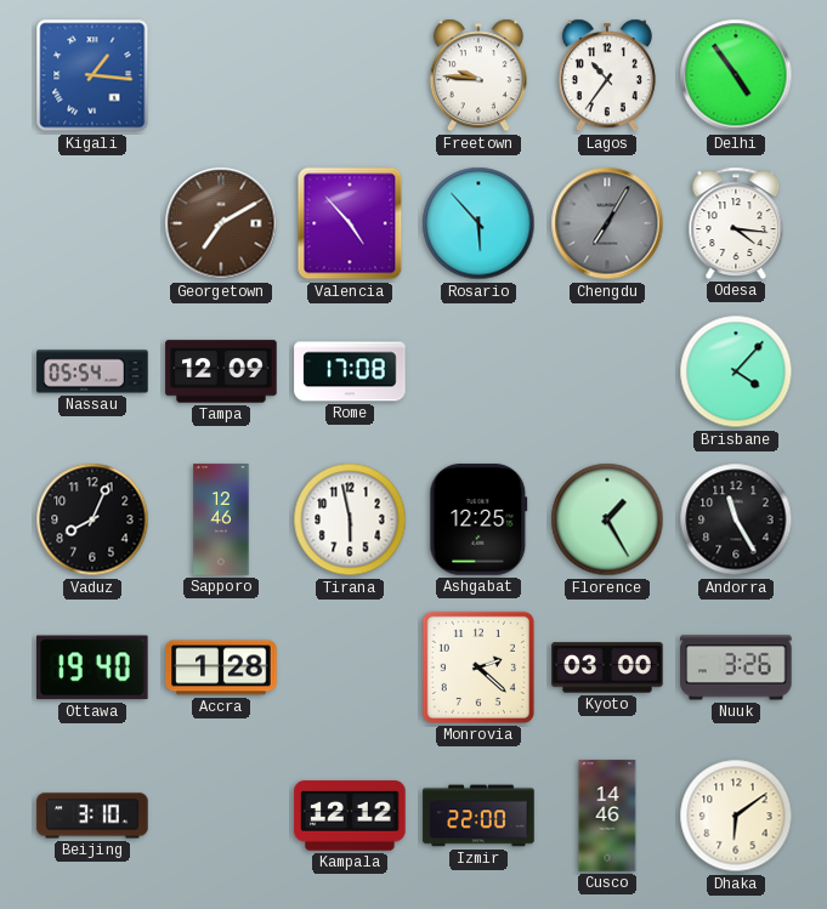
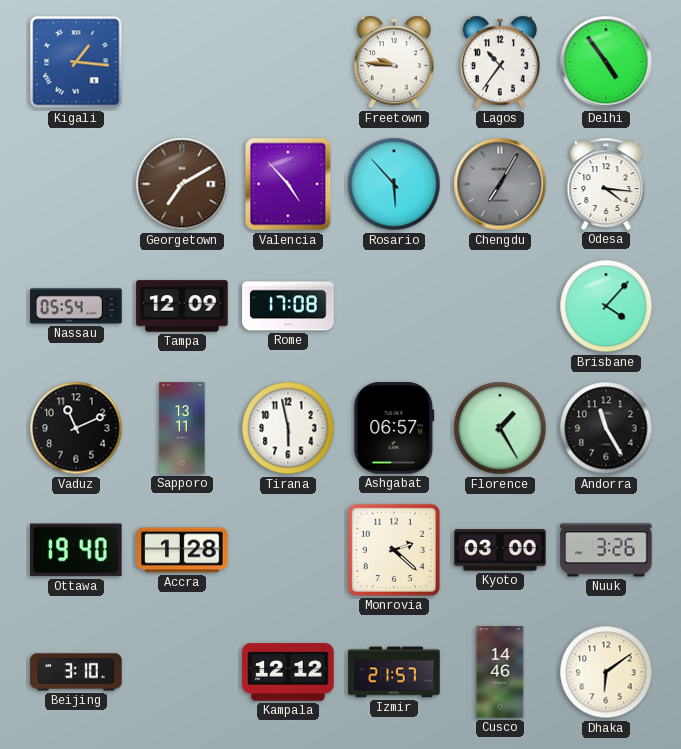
Vaduz: 8:04 -> 11:11 (76, 428)
Sapporo: 12:46 -> 13:11 (182, 428)
Ashgabat: 12:25 -> 06:57 (394, 428)
Izmir: 22:00 -> 21:57 (394, 672)
